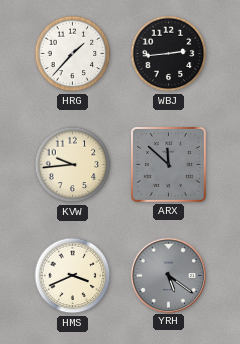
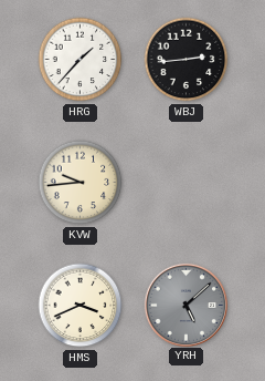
ARX: 11:52 -> none (168, 164)
YRH: 5:21 -> 5:08 (185, 305)
